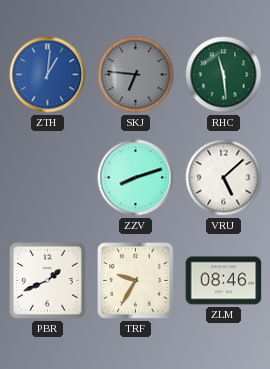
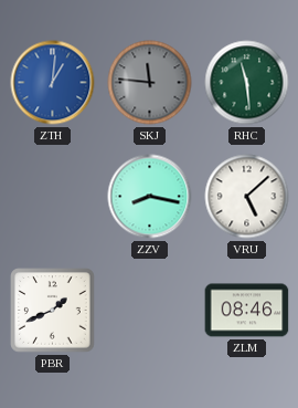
SKJ: 6:46 -> 11:46 (150, 83)
ZZV: 8:12 -> 8:17 (150, 197)
TRF: 9:35 -> none (136, 281)
